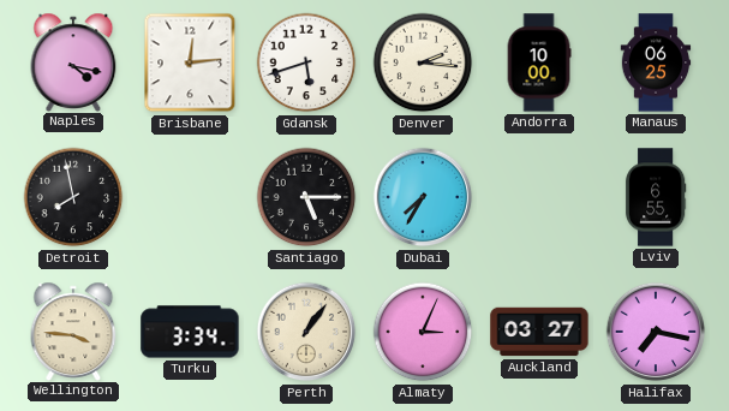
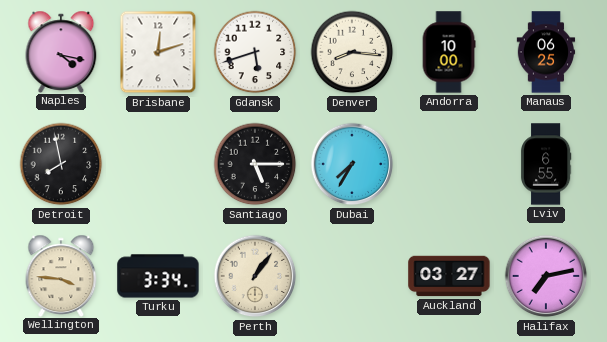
Brisbane: 12:14 -> 12:12 (158, 52)
Denver: 2:16 -> 8:16 (352, 52)
Almaty: 3:04 -> none (423, 332)
Halifax: 7:17 -> 7:13 (546, 276)
